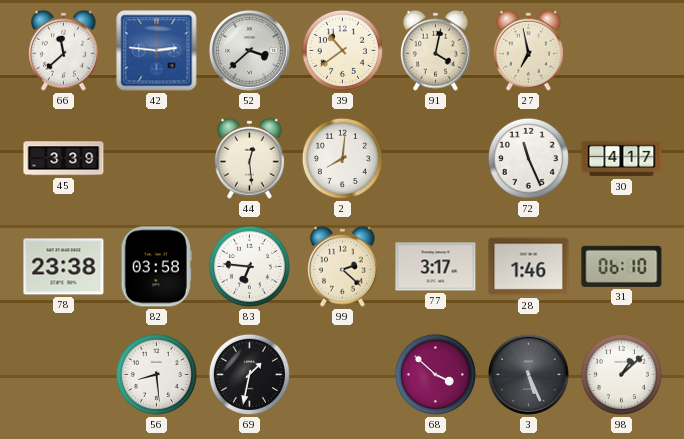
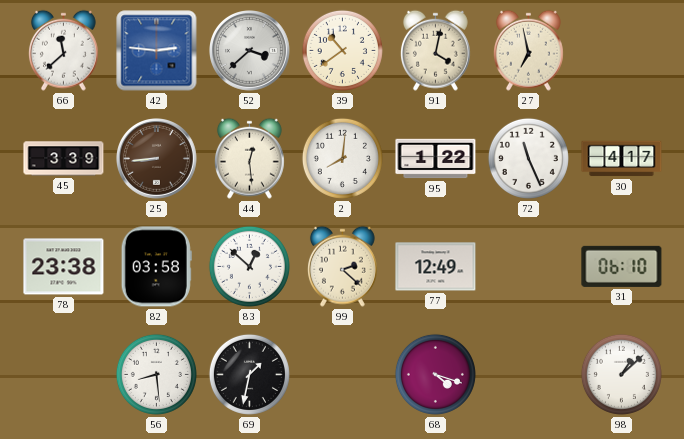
25: none -> 8:44 (157, 159)
95: none -> 1:22 (436, 159)
83: 6:46 -> 12:52 (249, 266)
77: 3:17 -> 12:49 (436, 267)
28: 1:46 -> none (529, 267)
68: 3:52 -> 4:18 (435, 374)
3: 5:26 -> none (529, 375)
